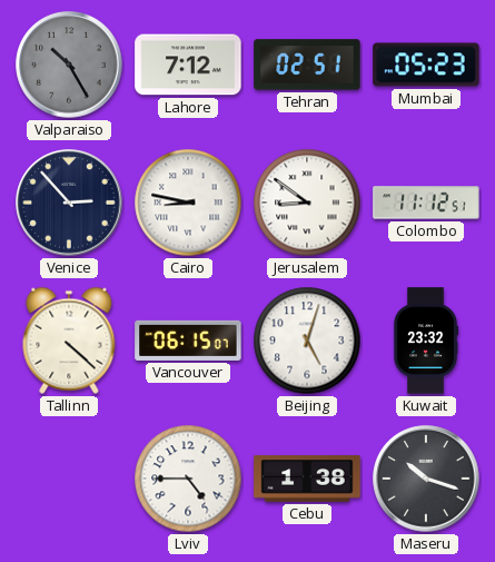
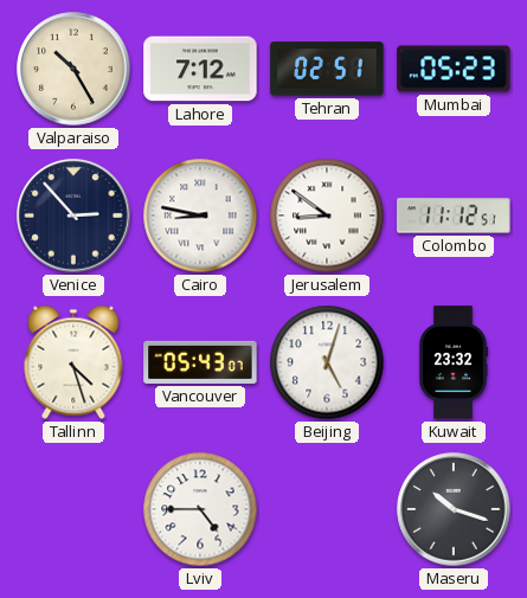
Valparaiso dial: grey -> cream (73, 69)
Tallinn: 4:22 -> 4:27 (73, 362)
Vancouver: 06:15 -> 05:43 (200, 362)
Cebu: 1:38 -> none (307, 479)
